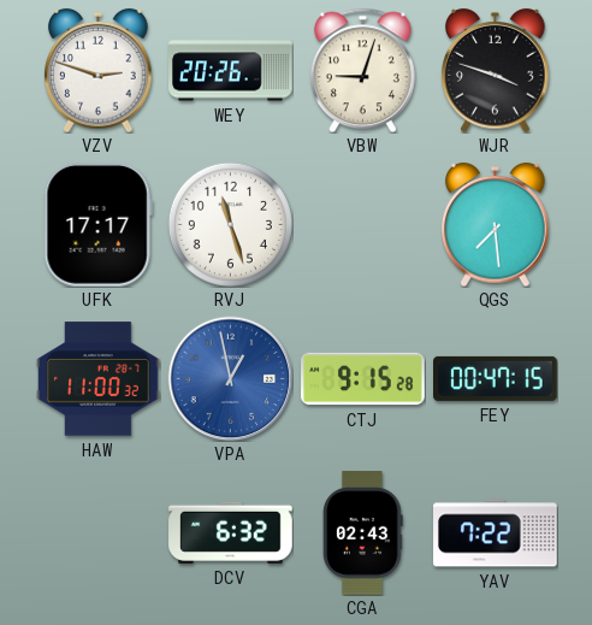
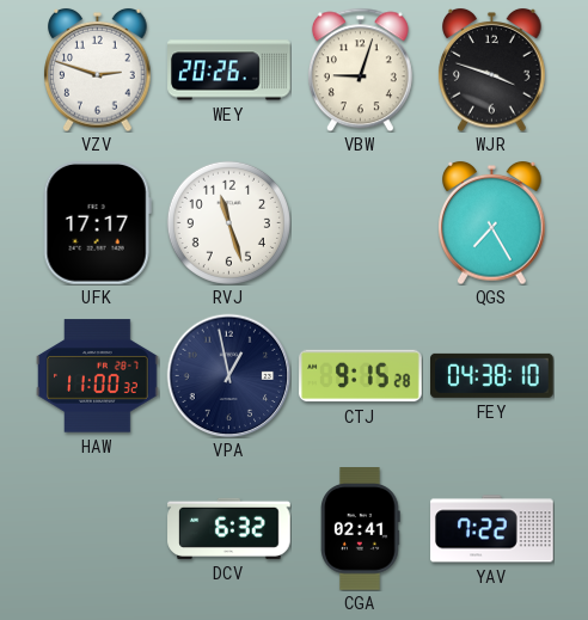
QGS: 7:29 -> 7:25 (492, 222)
VPA dial: blue -> navy (228, 375)
FEY: 00:47 -> 04:38 (492, 375)
CGA: 02:43 -> 02:41 (361, 529)
